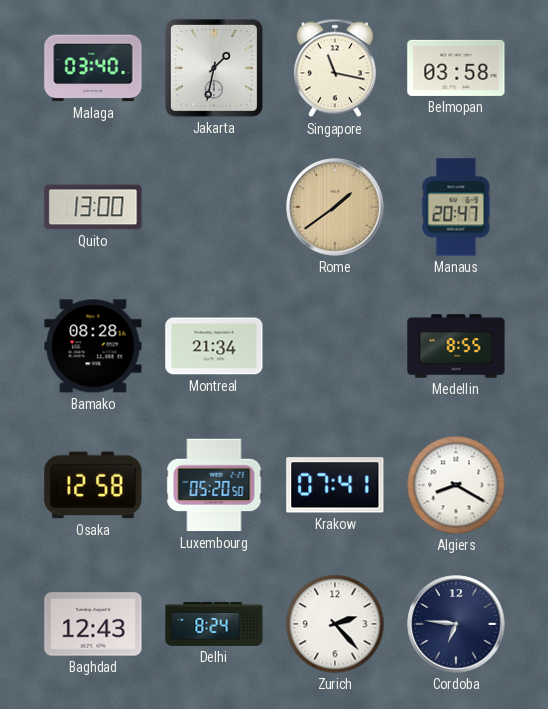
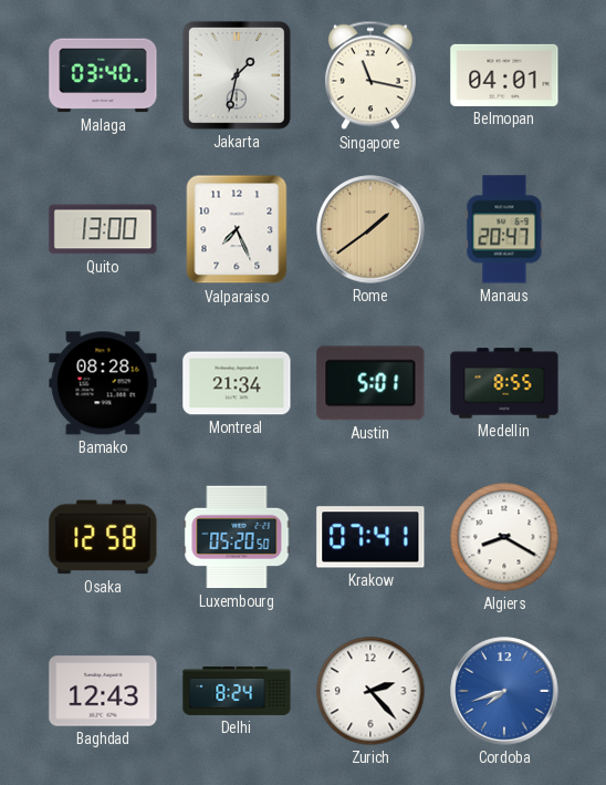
Belmopan: 03:58 -> 04:01 (504, 75)
Valparaiso: none -> 7:26 (237, 229)
Austin: none -> 5:01 (370, 383)
Cordoba: 6:46 -> 7:42 (504, 691)
Cordoba dial: navy -> blue (504, 691)
